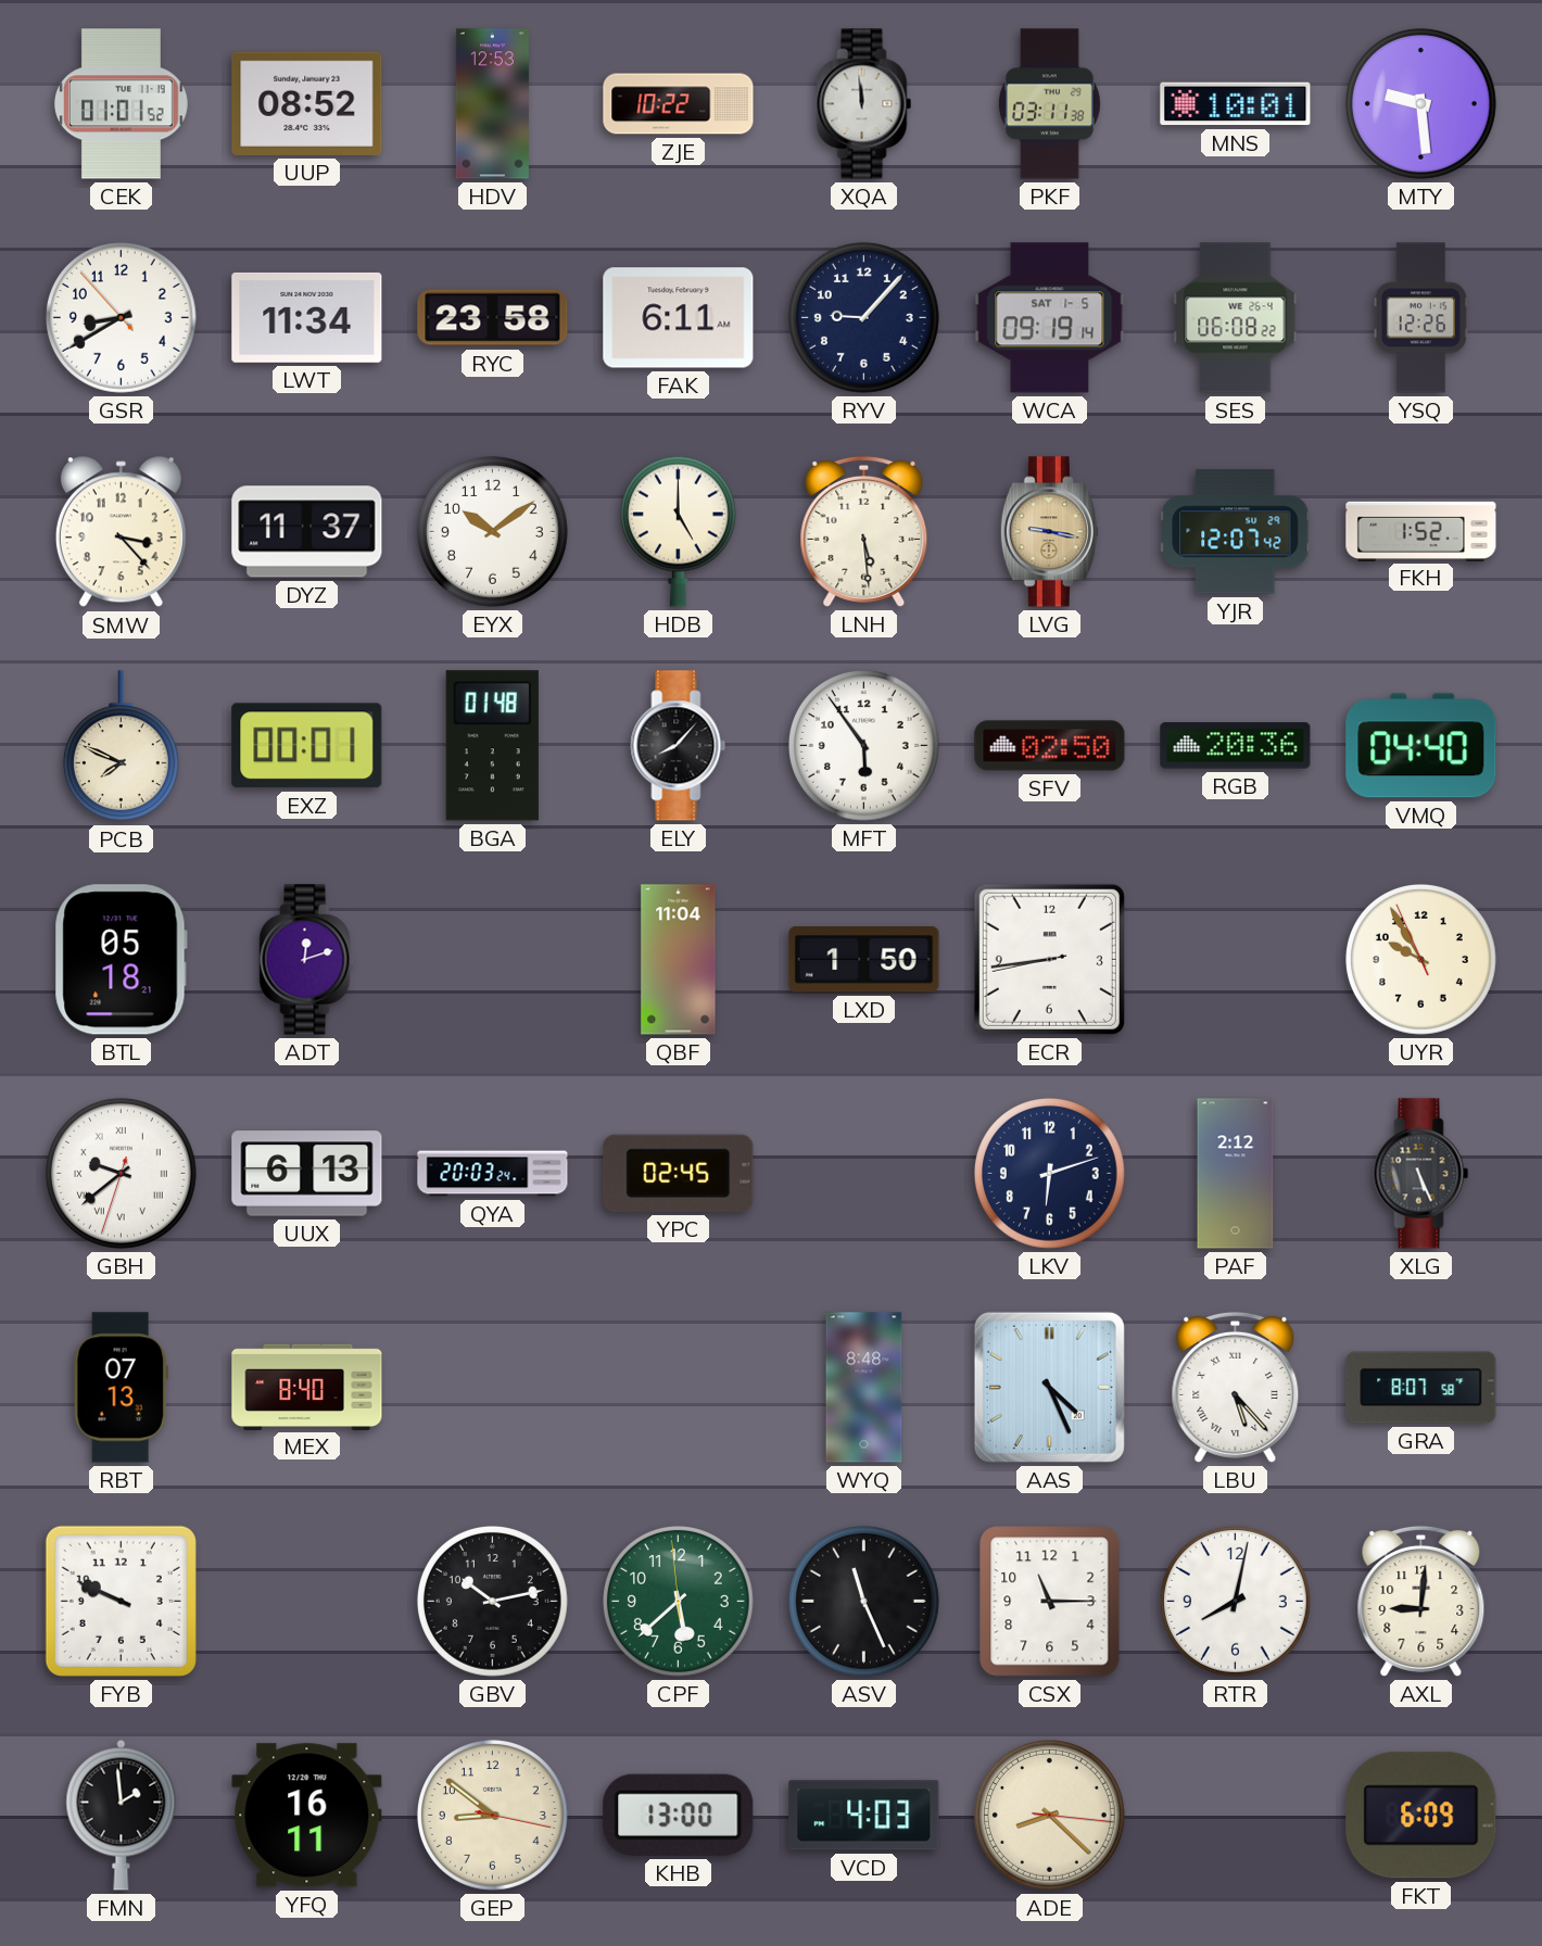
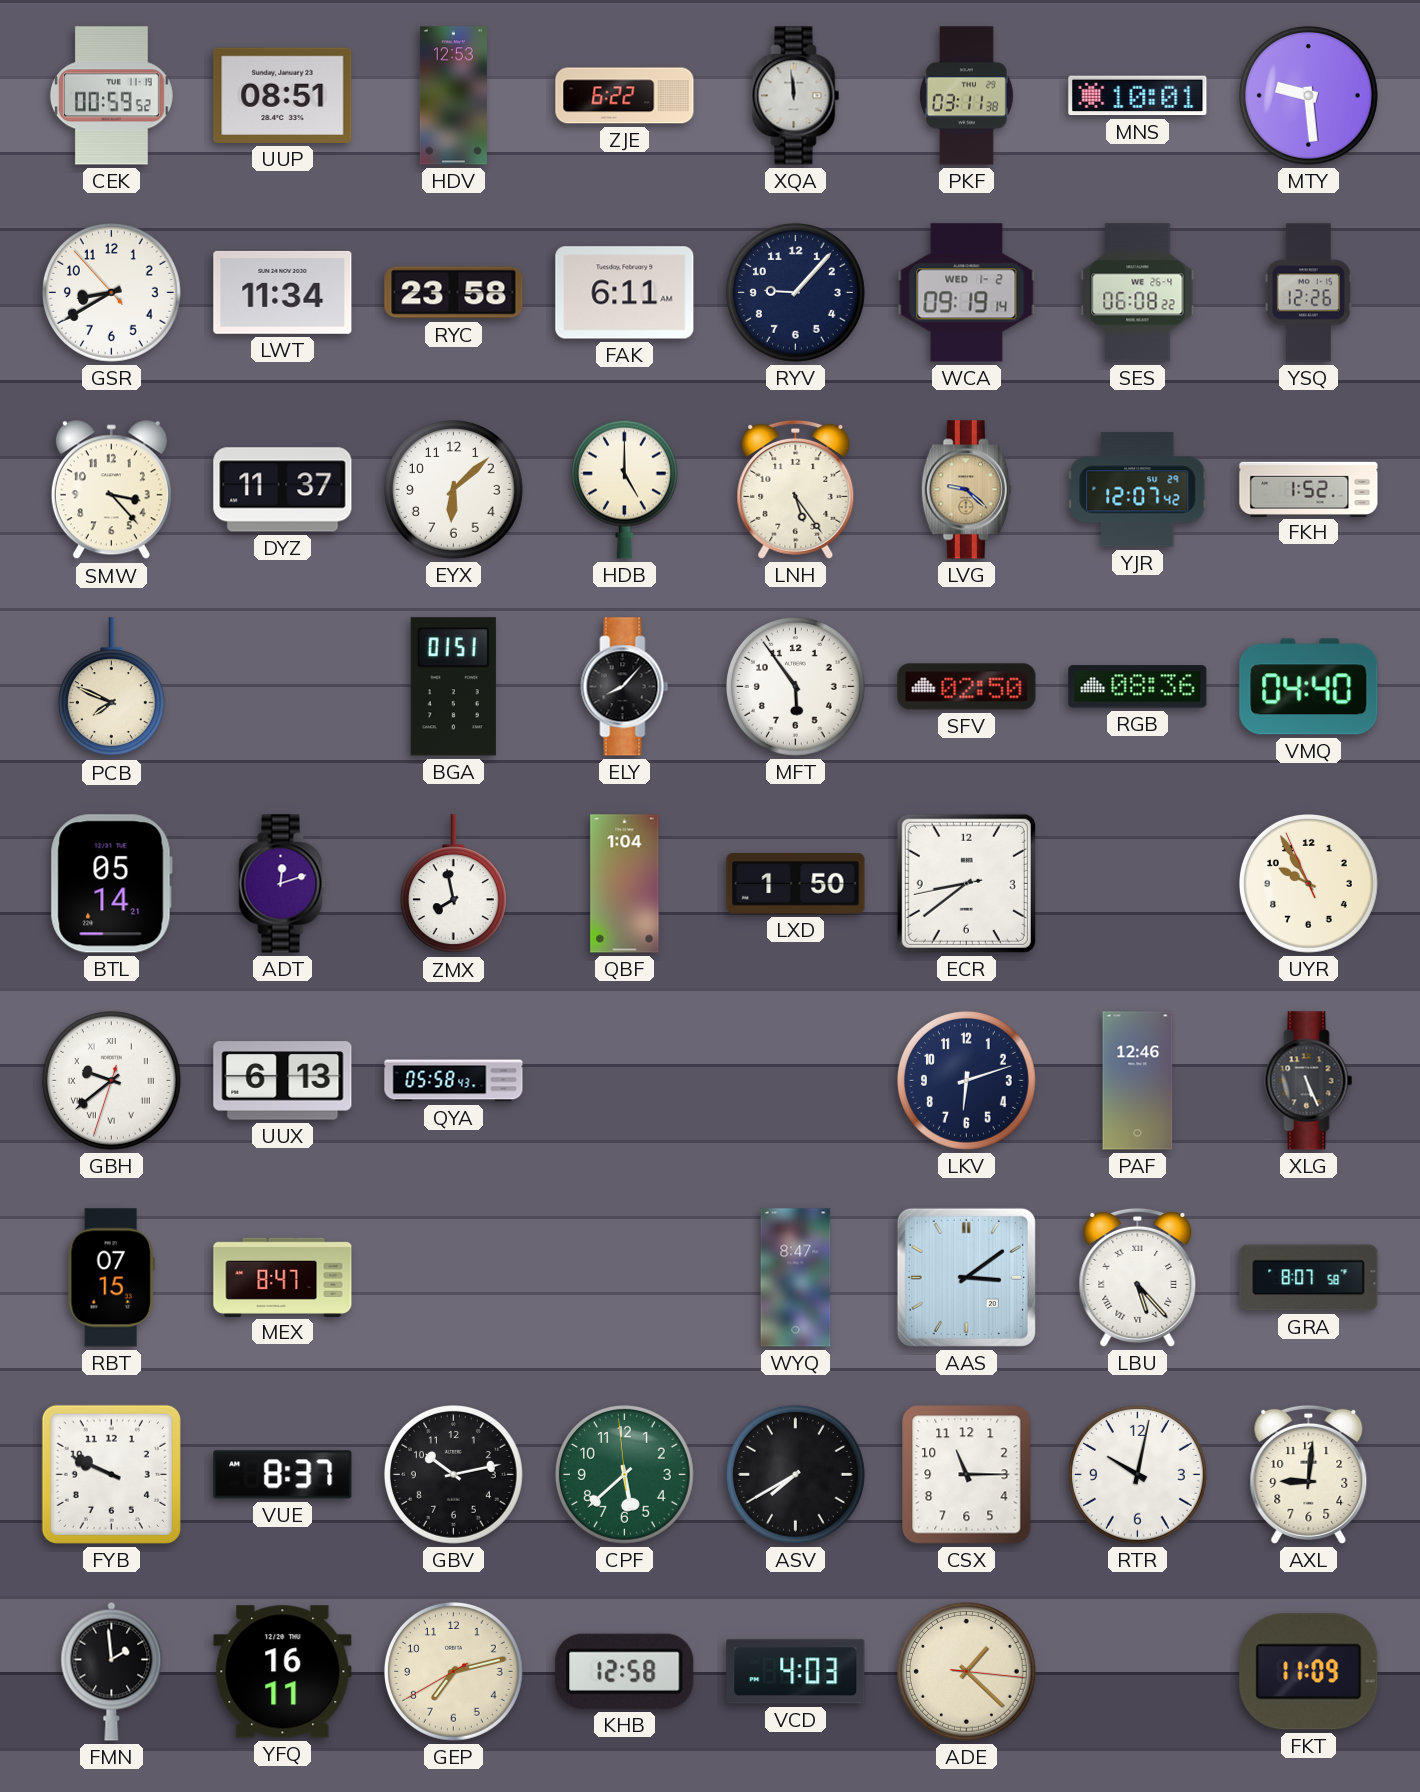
CEK: 01:01 -> 00:59 (111, 96)
UUP: 08:52 -> 08:51 (283, 95)
ZJE: 10:22 -> 6:22 (625, 96)
WCA date: SAT 1-5 -> WED 1-2 (967, 293)
EYX: 10:09 -> 6:08 (453, 489)
LNH: 5:29 -> 5:24 (796, 489)
LVG: 9:17 -> 9:22 (966, 490)
EXZ: 00:01 -> none (307, 746)
BGA: 01:48 -> 01:51 (453, 687)
RGB: 20:36 -> 08:36 (1138, 687)
BTL: 05:18 -> 05:14 (111, 884)
ZMX: none -> 7:58 (453, 884)
QBF: 11:04 -> 1:04 (625, 884)
ECR: 8:43 -> 8:38 (966, 883)
QYA: 20:03 -> 05:58 (454, 1081)
YPC: 02:45 -> none (679, 1173)
PAF: 2:12 -> 12:46 (1138, 1081)
RBT: 07:13 -> 07:15 (111, 1278)
MEX: 8:40 -> 8:47 (283, 1277)
WYQ: 8:48 -> 8:47 (796, 1278)
AAS: 4:26 -> 3:09 (966, 1277)
VUE: none -> 8:37 (283, 1475)
ASV: 11:26 -> 7:40 (795, 1474)
RTR: 8:02 -> 10:02 (1137, 1474)
GEP: 8:51 -> 7:12 (453, 1671)
KHB: 13:00 -> 12:58 (625, 1671)
ADE: 8:22 -> 1:22 (966, 1671)
FKT: 6:09 -> 11:09 (1309, 1672)
